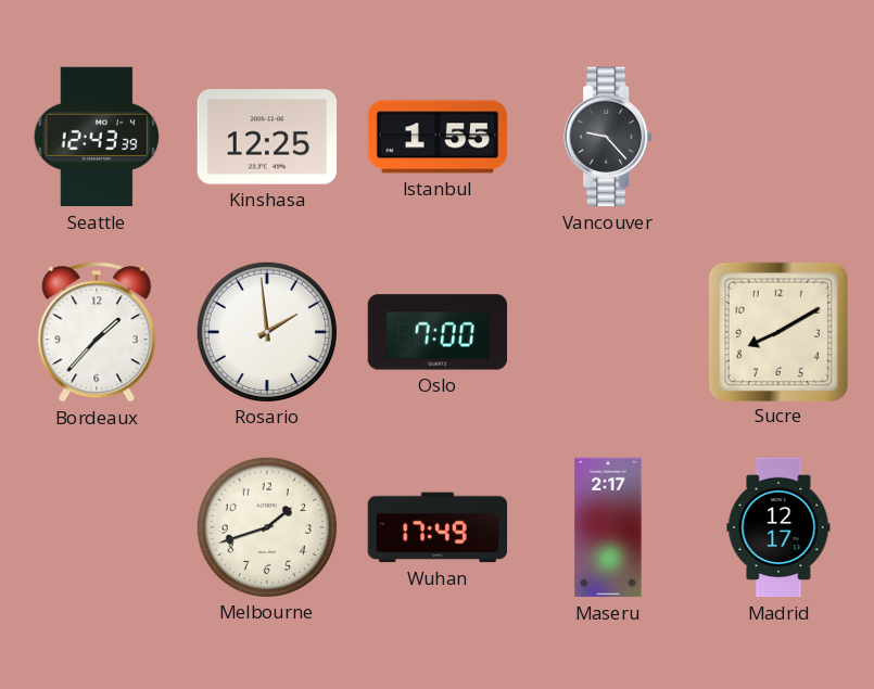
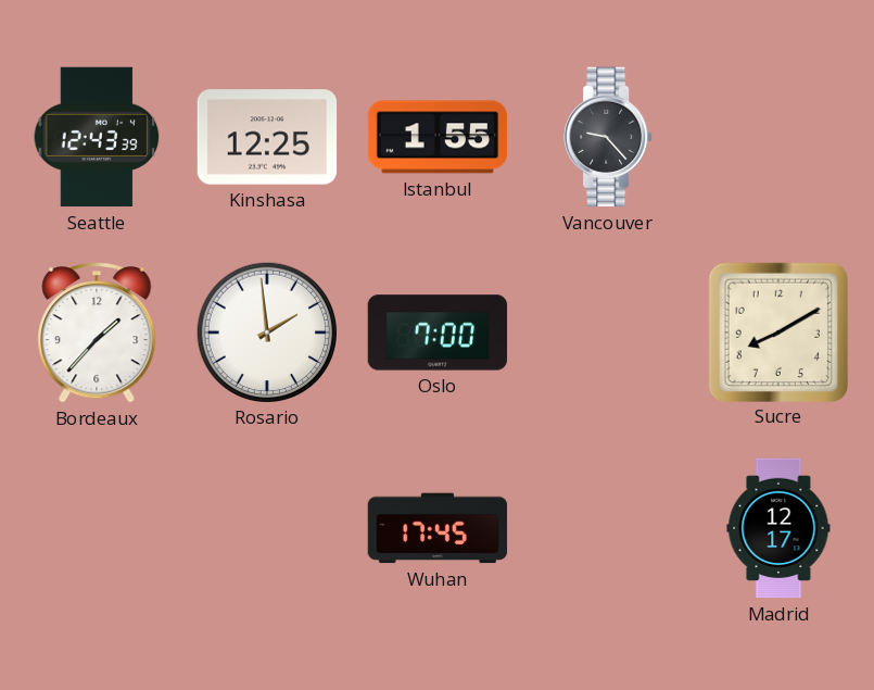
Melbourne: 1:42 -> none (266, 526)
Wuhan: 17:49 -> 17:45 (438, 528)
Maseru: 2:17 -> none (608, 527)
